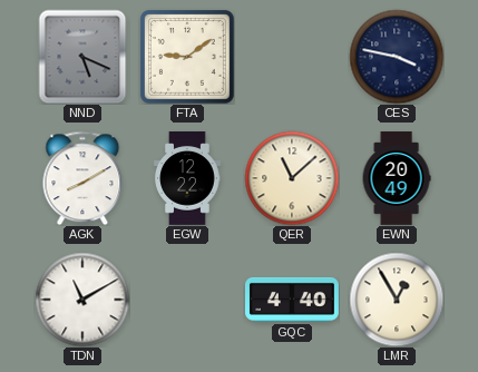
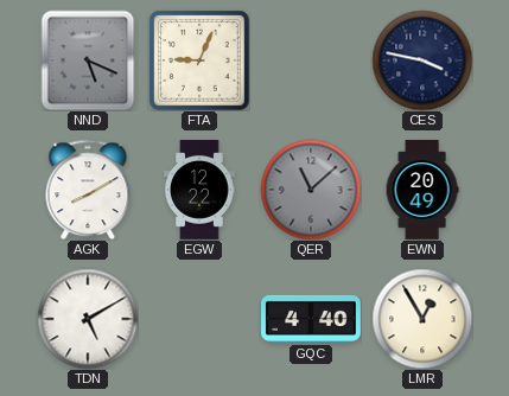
FTA: 9:09 -> 9:04 (199, 60)
QER dial: cream -> grey (311, 190)
TDN: 11:10 -> 5:10 (88, 319)
